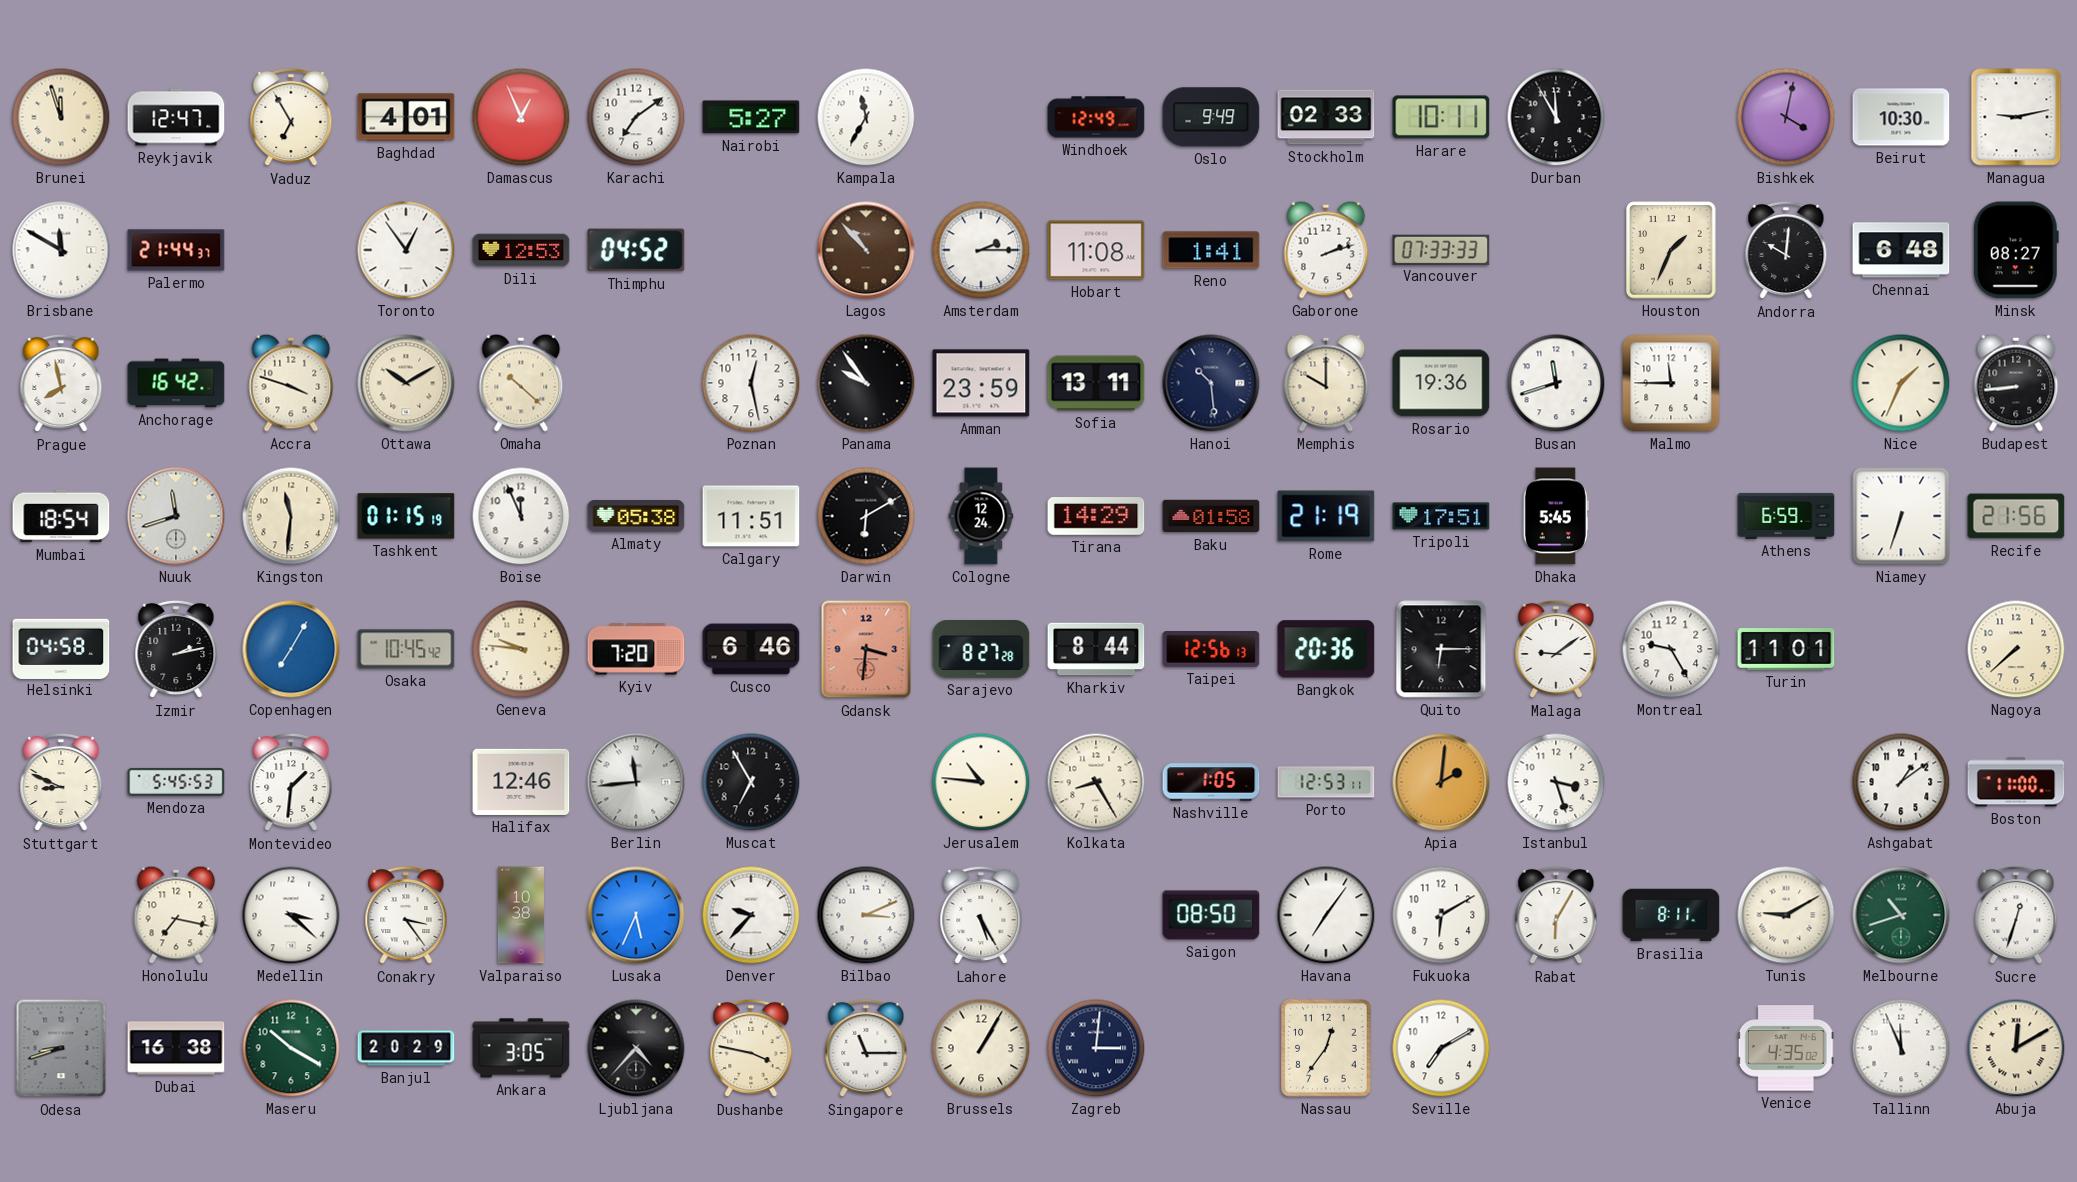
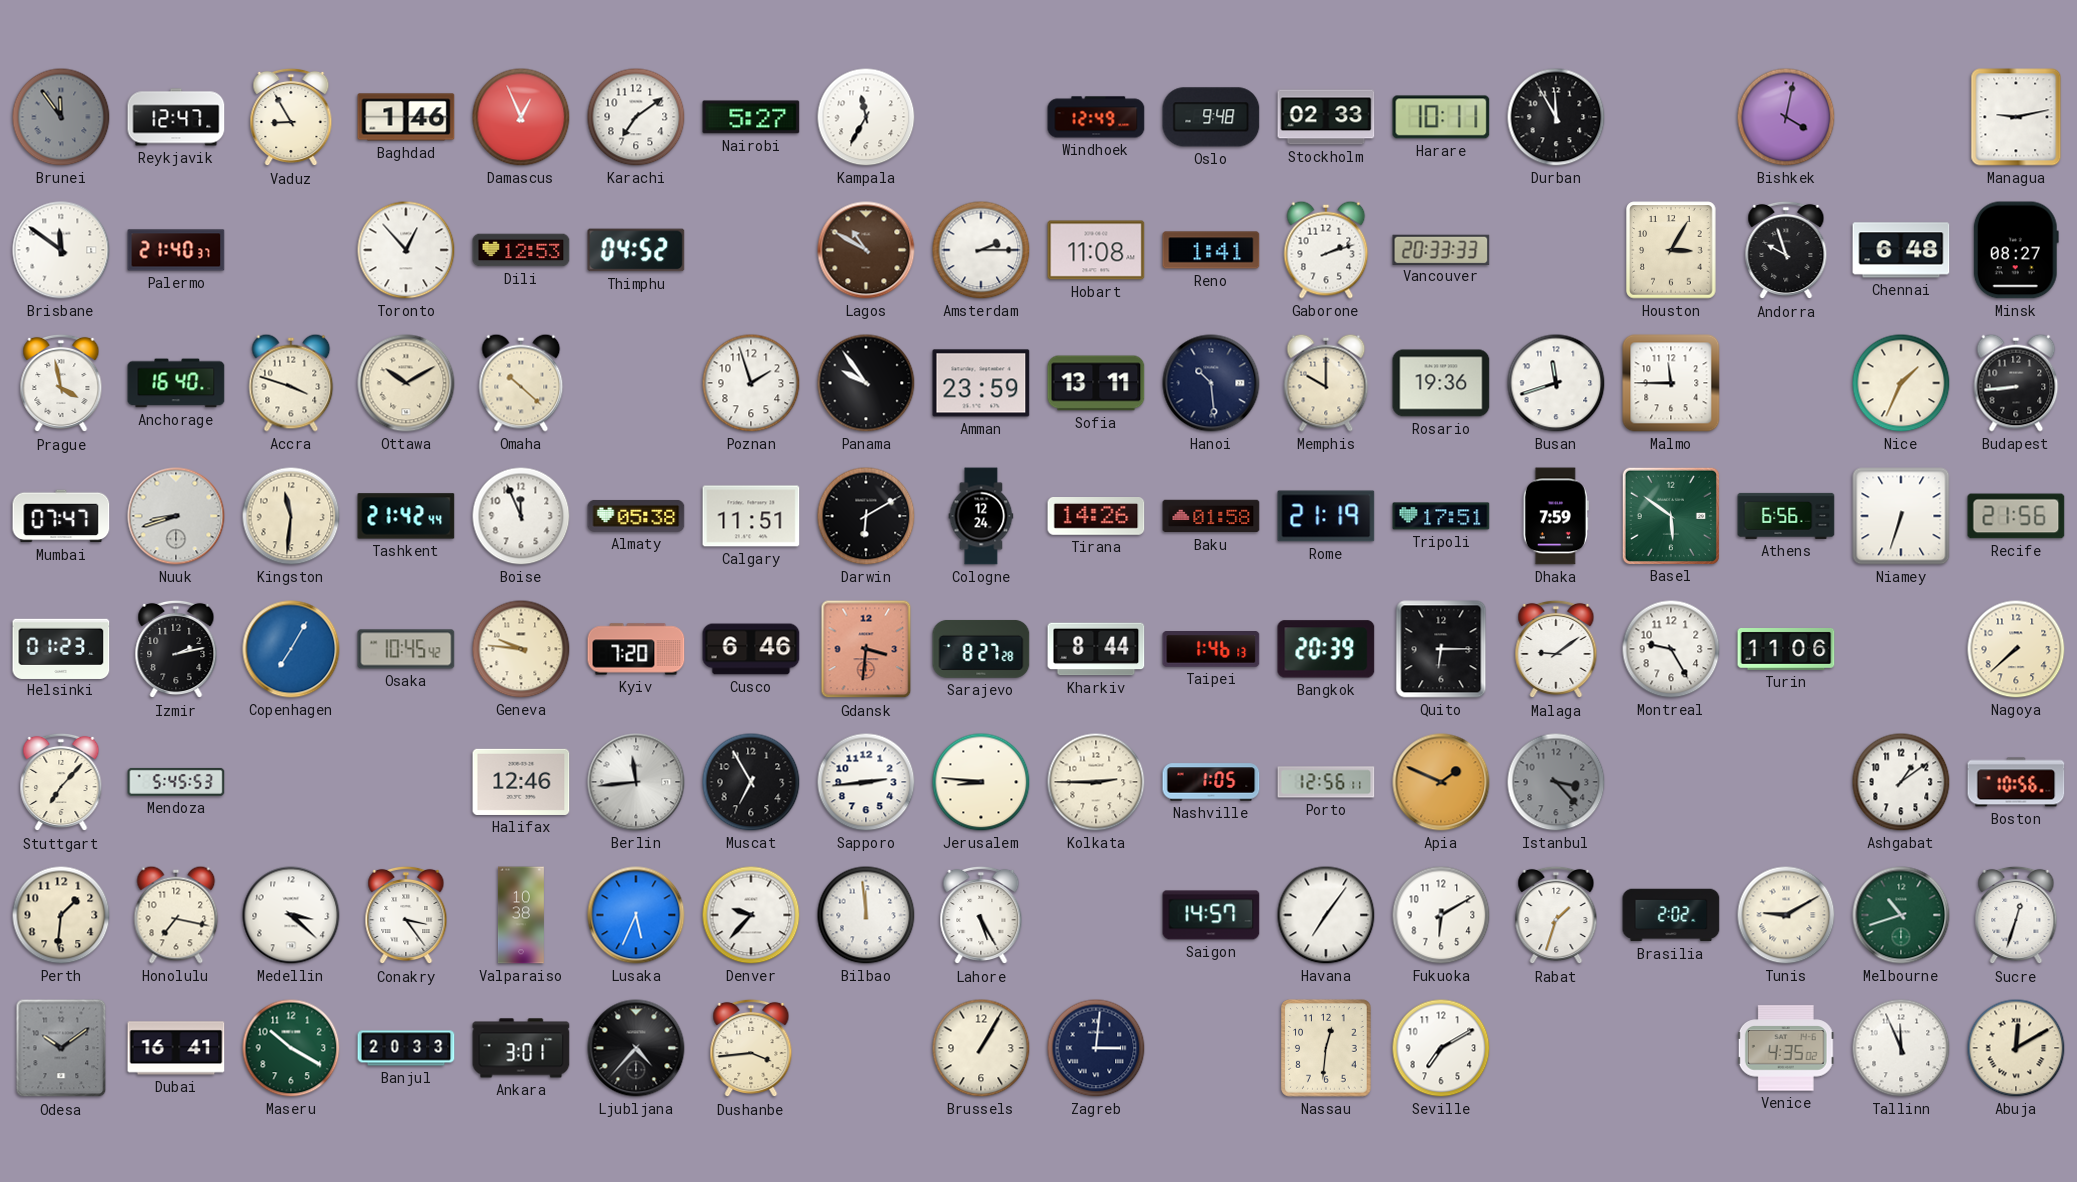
Brunei: 11:57 -> 11:54 (61, 117)
Brunei dial: cream -> grey (61, 117)
Vaduz: 6:55 -> 8:55 (291, 117)
Baghdad: 4:01 -> 1:46 (406, 117)
Oslo: 9:49 -> 9:48 (1211, 117)
Beirut: 10:30 -> none (1901, 117)
Brisbane: 11:50 -> 11:51 (61, 250)
Palermo: 21:44 -> 21:40 (176, 250)
Toronto: 12:54 -> 12:53 (406, 250)
Lagos: 10:53 -> 10:50 (866, 250)
Vancouver: 07:33 -> 20:33 (1441, 249)
Houston: 1:34 -> 3:05 (1671, 250)
Andorra: 10:01 -> 9:57 (1786, 250)
Prague: 7:58 -> 3:58 (61, 383)
Anchorage: 16:42 -> 16:40 (176, 383)
Poznan: 12:28 -> 1:57 (751, 383)
Mumbai: 18:54 -> 07:47 (61, 516)
Nuuk: 11:42 -> 8:42 (176, 516)
Tashkent: 01:15 -> 21:42 (406, 516)
Tirana: 14:29 -> 14:26 (1096, 517)
Dhaka: 5:45 -> 7:59 (1556, 516)
Basel: none -> 5:51 (1670, 515)
Athens: 6:59 -> 6:56 (1786, 516)
Helsinki: 04:58 -> 01:23 (61, 648)
Taipei: 12:56 -> 1:46 (1211, 650)
Bangkok: 20:36 -> 20:39 (1326, 649)
Turin: 11:01 -> 11:06 (1786, 650)
Stuttgart: 8:49 -> 7:07 (61, 782)
Montevideo: 1:31 -> none (291, 782)
Sapporo: none -> 2:44 (866, 782)
Jerusalem: 10:46 -> 8:46 (981, 782)
Kolkata: 8:25 -> 2:45 (1096, 782)
Porto: 12:53 -> 12:56 (1326, 782)
Apia: 2:01 -> 1:49 (1441, 782)
Istanbul: 3:27 -> 3:23 (1556, 782)
Istanbul dial: white -> grey (1556, 782)
Boston: 11:00 -> 10:56 (2016, 782)
Perth: none -> 1:31 (61, 915)
Bilbao: 3:11 -> 11:59 (866, 915)
Saigon: 08:50 -> 14:57 (1211, 915)
Rabat: 6:05 -> 1:33 (1556, 915)
Brasilia: 8:11 -> 2:02 (1671, 915)
Odesa: 8:42 -> 10:09 (61, 1048)
Dubai: 16:38 -> 16:41 (176, 1048)
Banjul: 20:29 -> 20:33 (406, 1048)
Ankara: 3:05 -> 3:01 (521, 1048)
Dushanbe: 3:47 -> 3:44 (751, 1048)
Singapore: 11:15 -> none (866, 1048)
Nassau: 12:36 -> 12:31 (1326, 1048)
